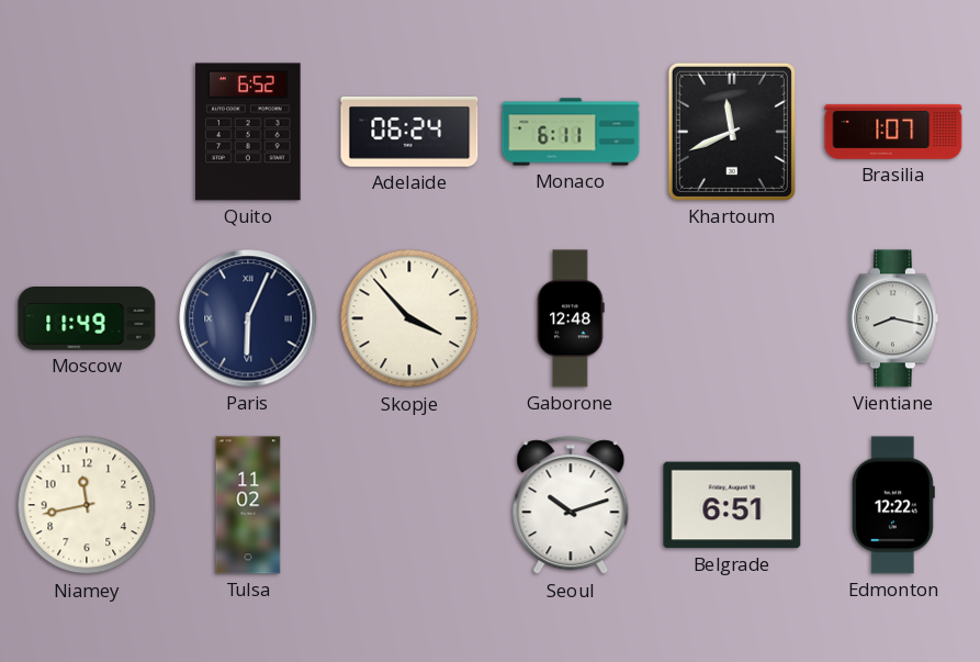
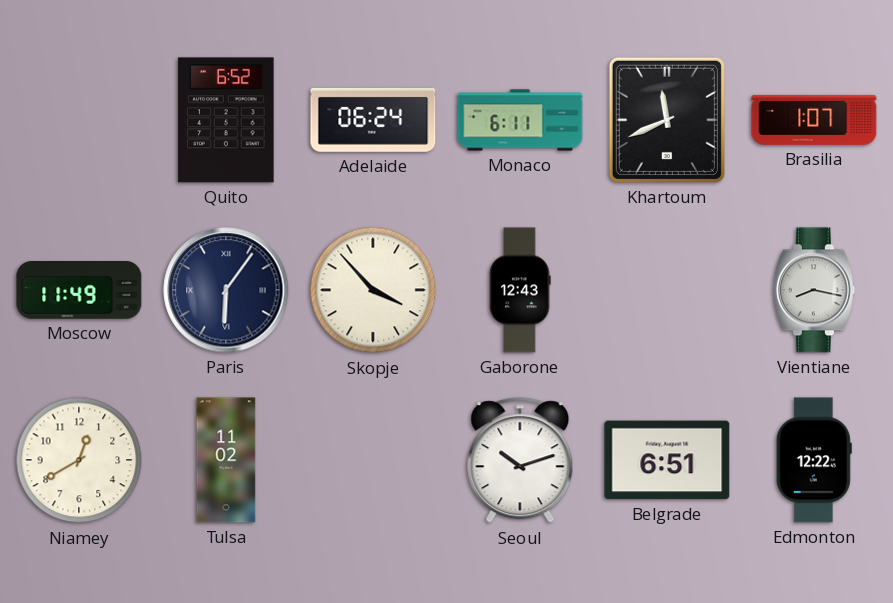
Paris: 6:04 -> 6:06 (226, 290)
Gaborone: 12:48 -> 12:43 (520, 290)
Niamey: 11:43 -> 12:40 (79, 460)
